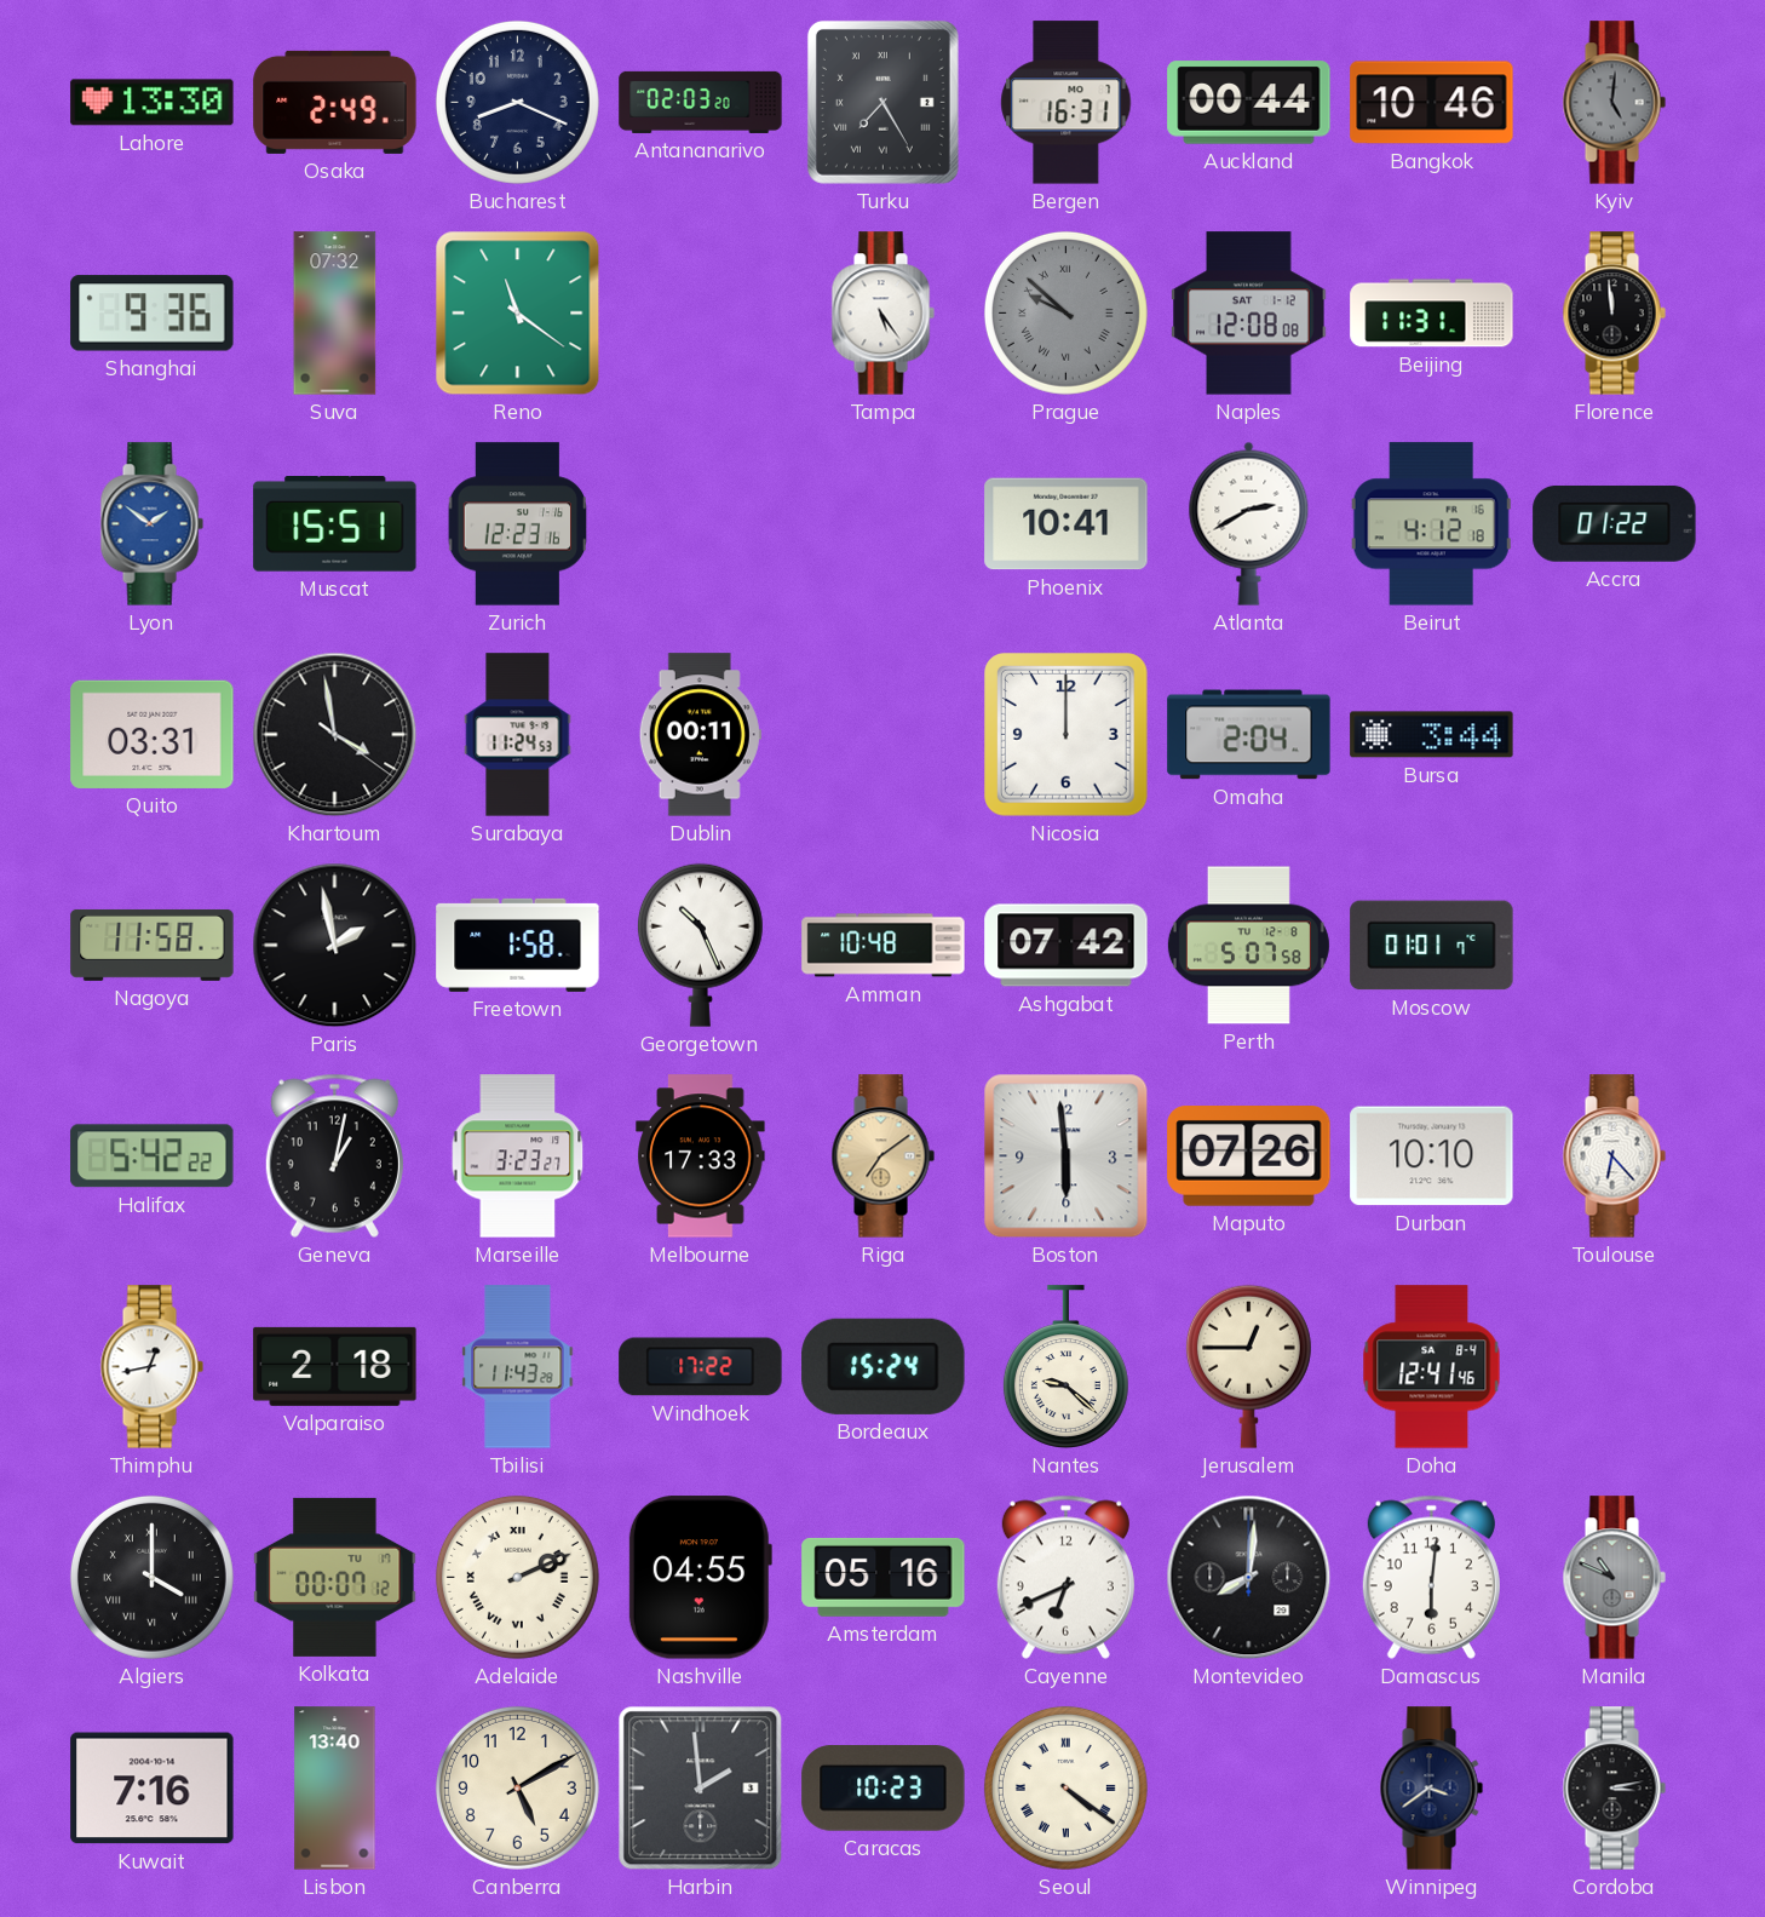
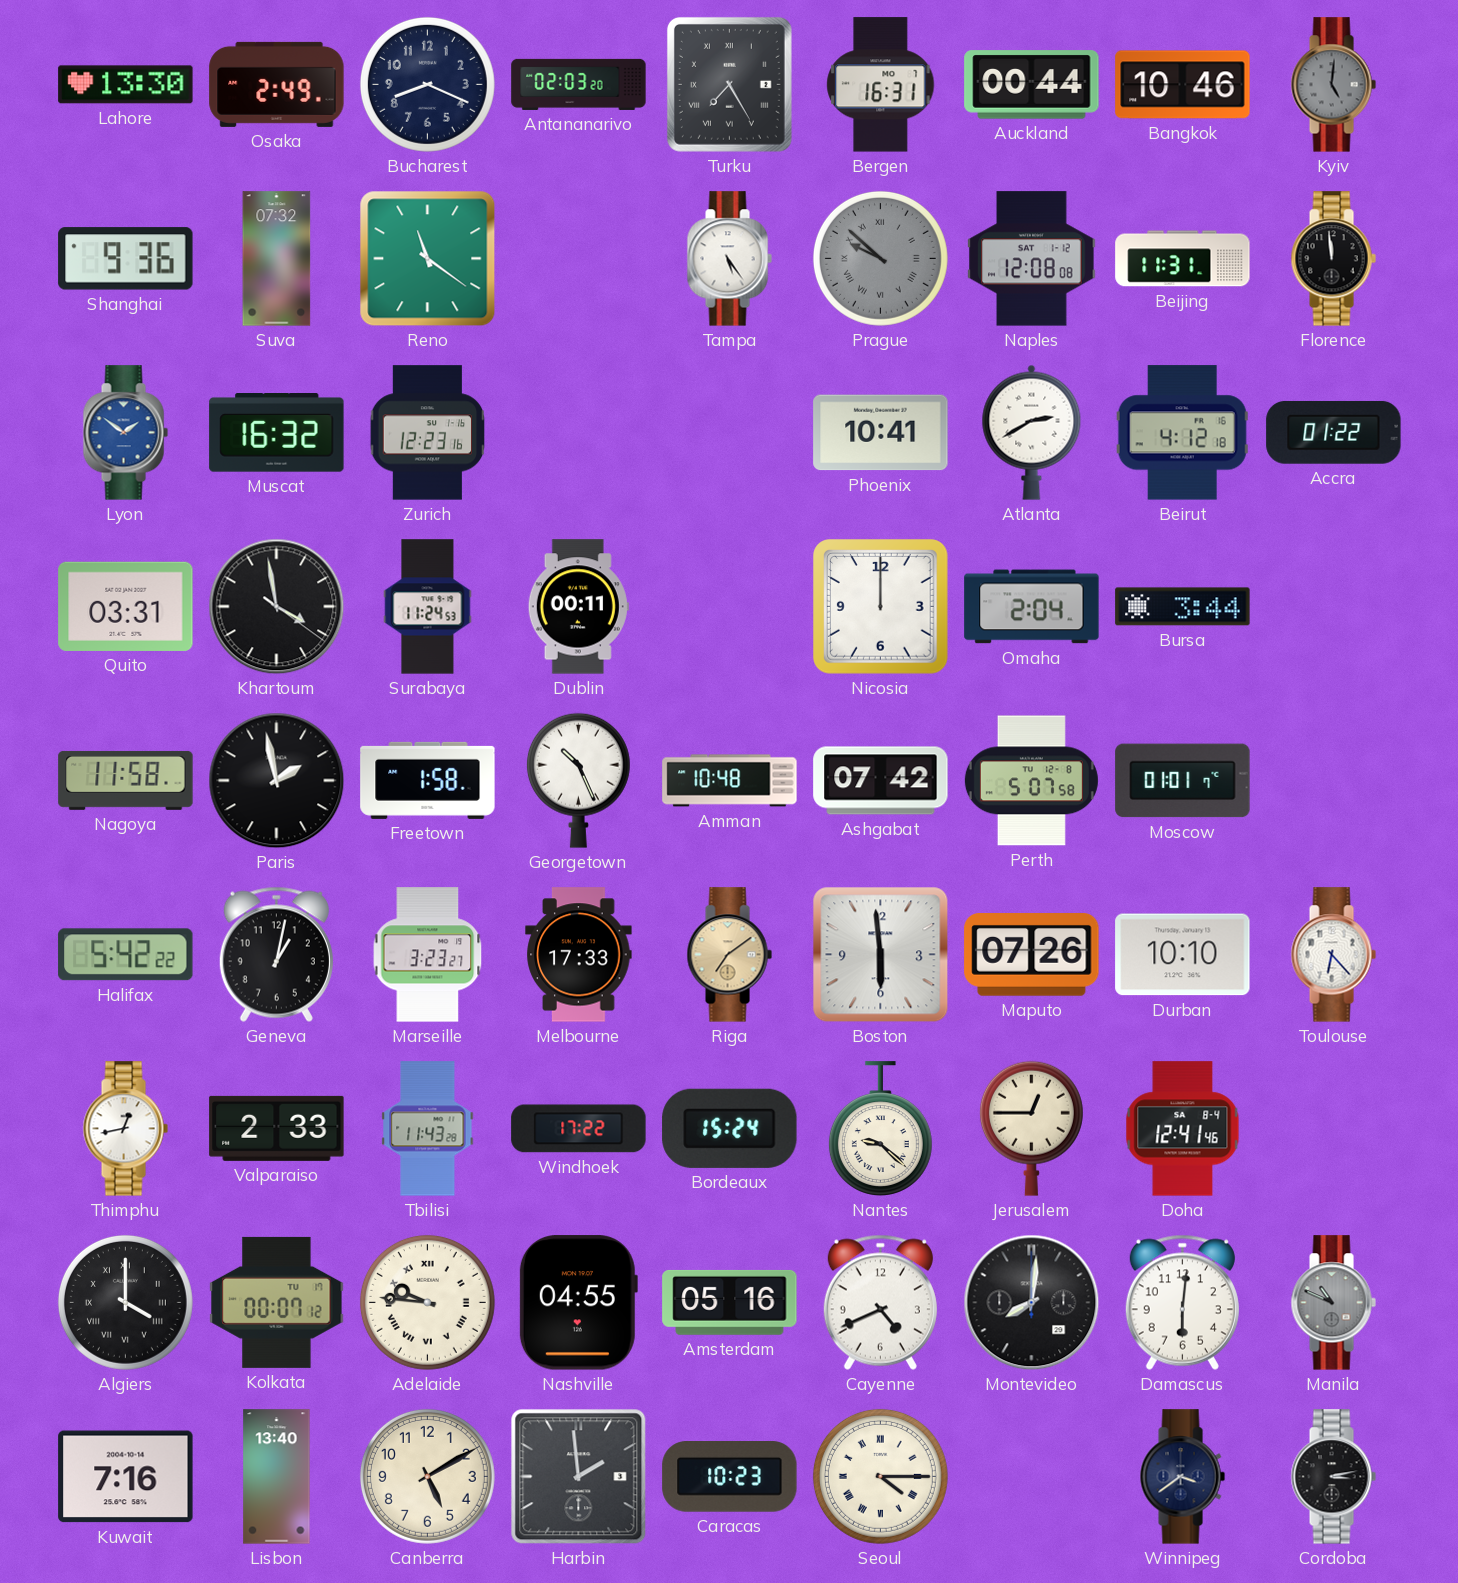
Muscat: 15:51 -> 16:32 (277, 433)
Valparaiso: 2:18 -> 2:33 (277, 1128)
Adelaide: 2:11 -> 9:46 (427, 1302)
Cayenne: 6:41 -> 4:41 (880, 1302)
Seoul: 4:21 -> 4:15 (880, 1476)
